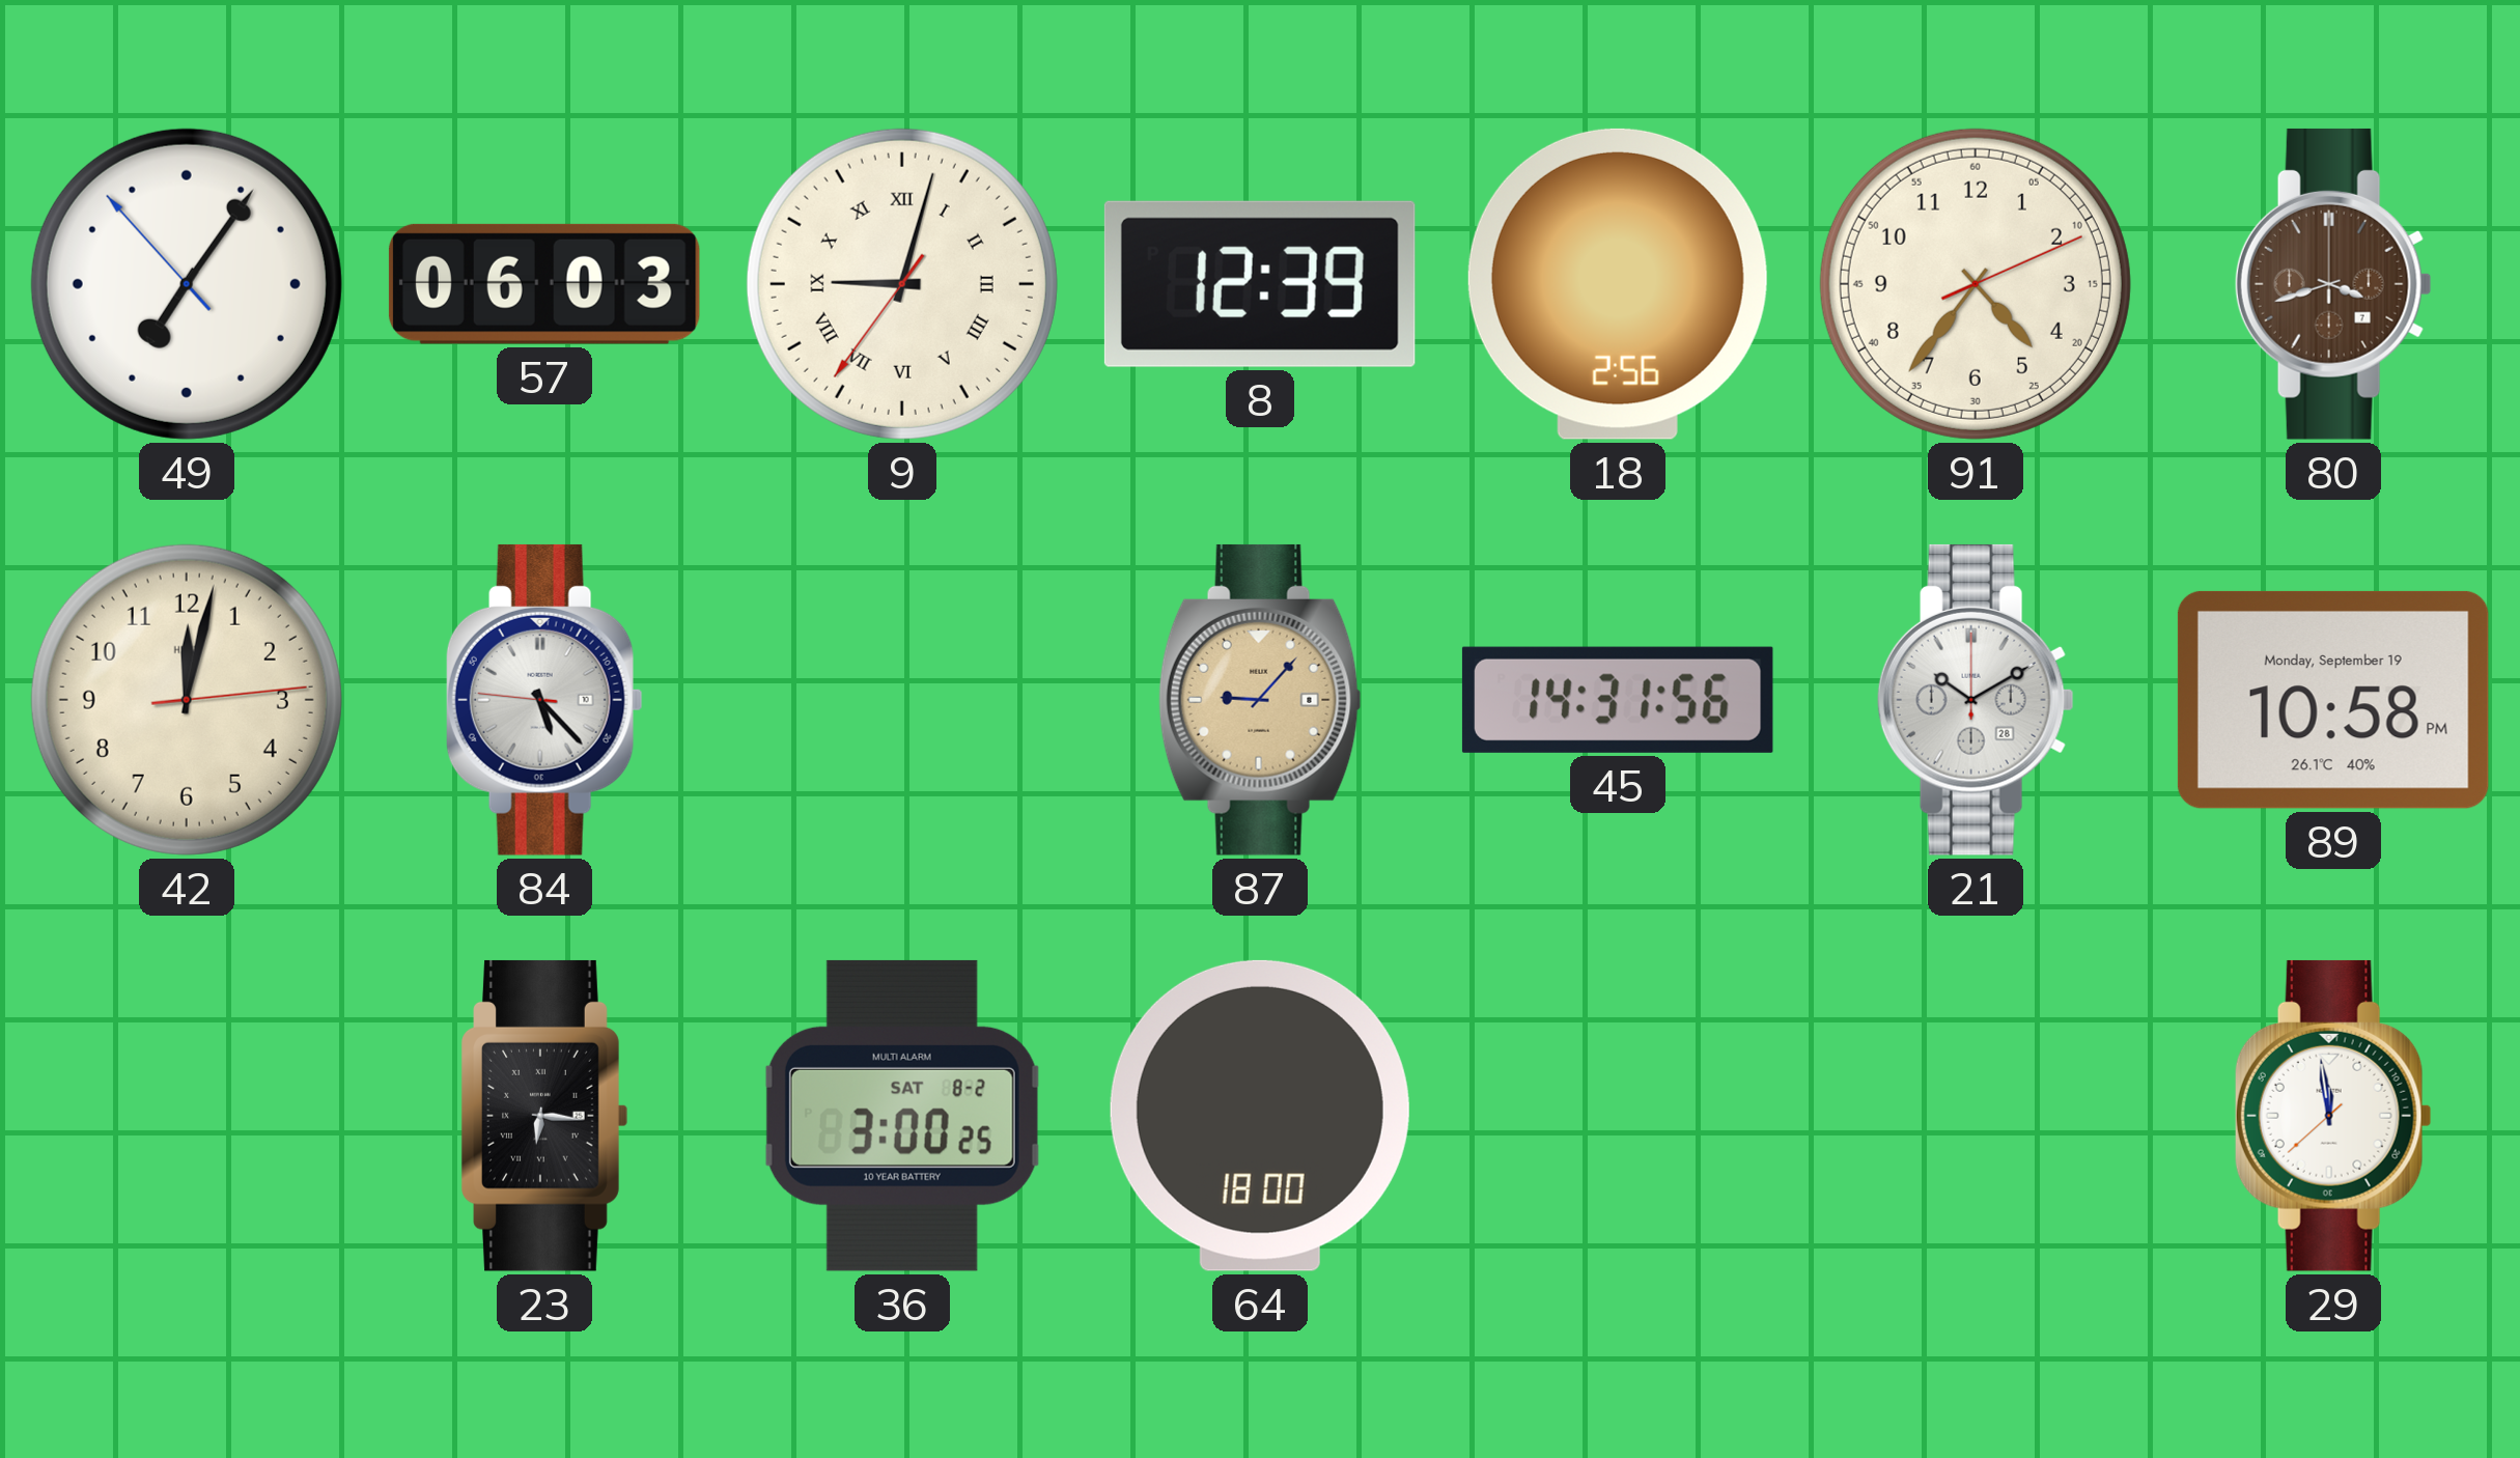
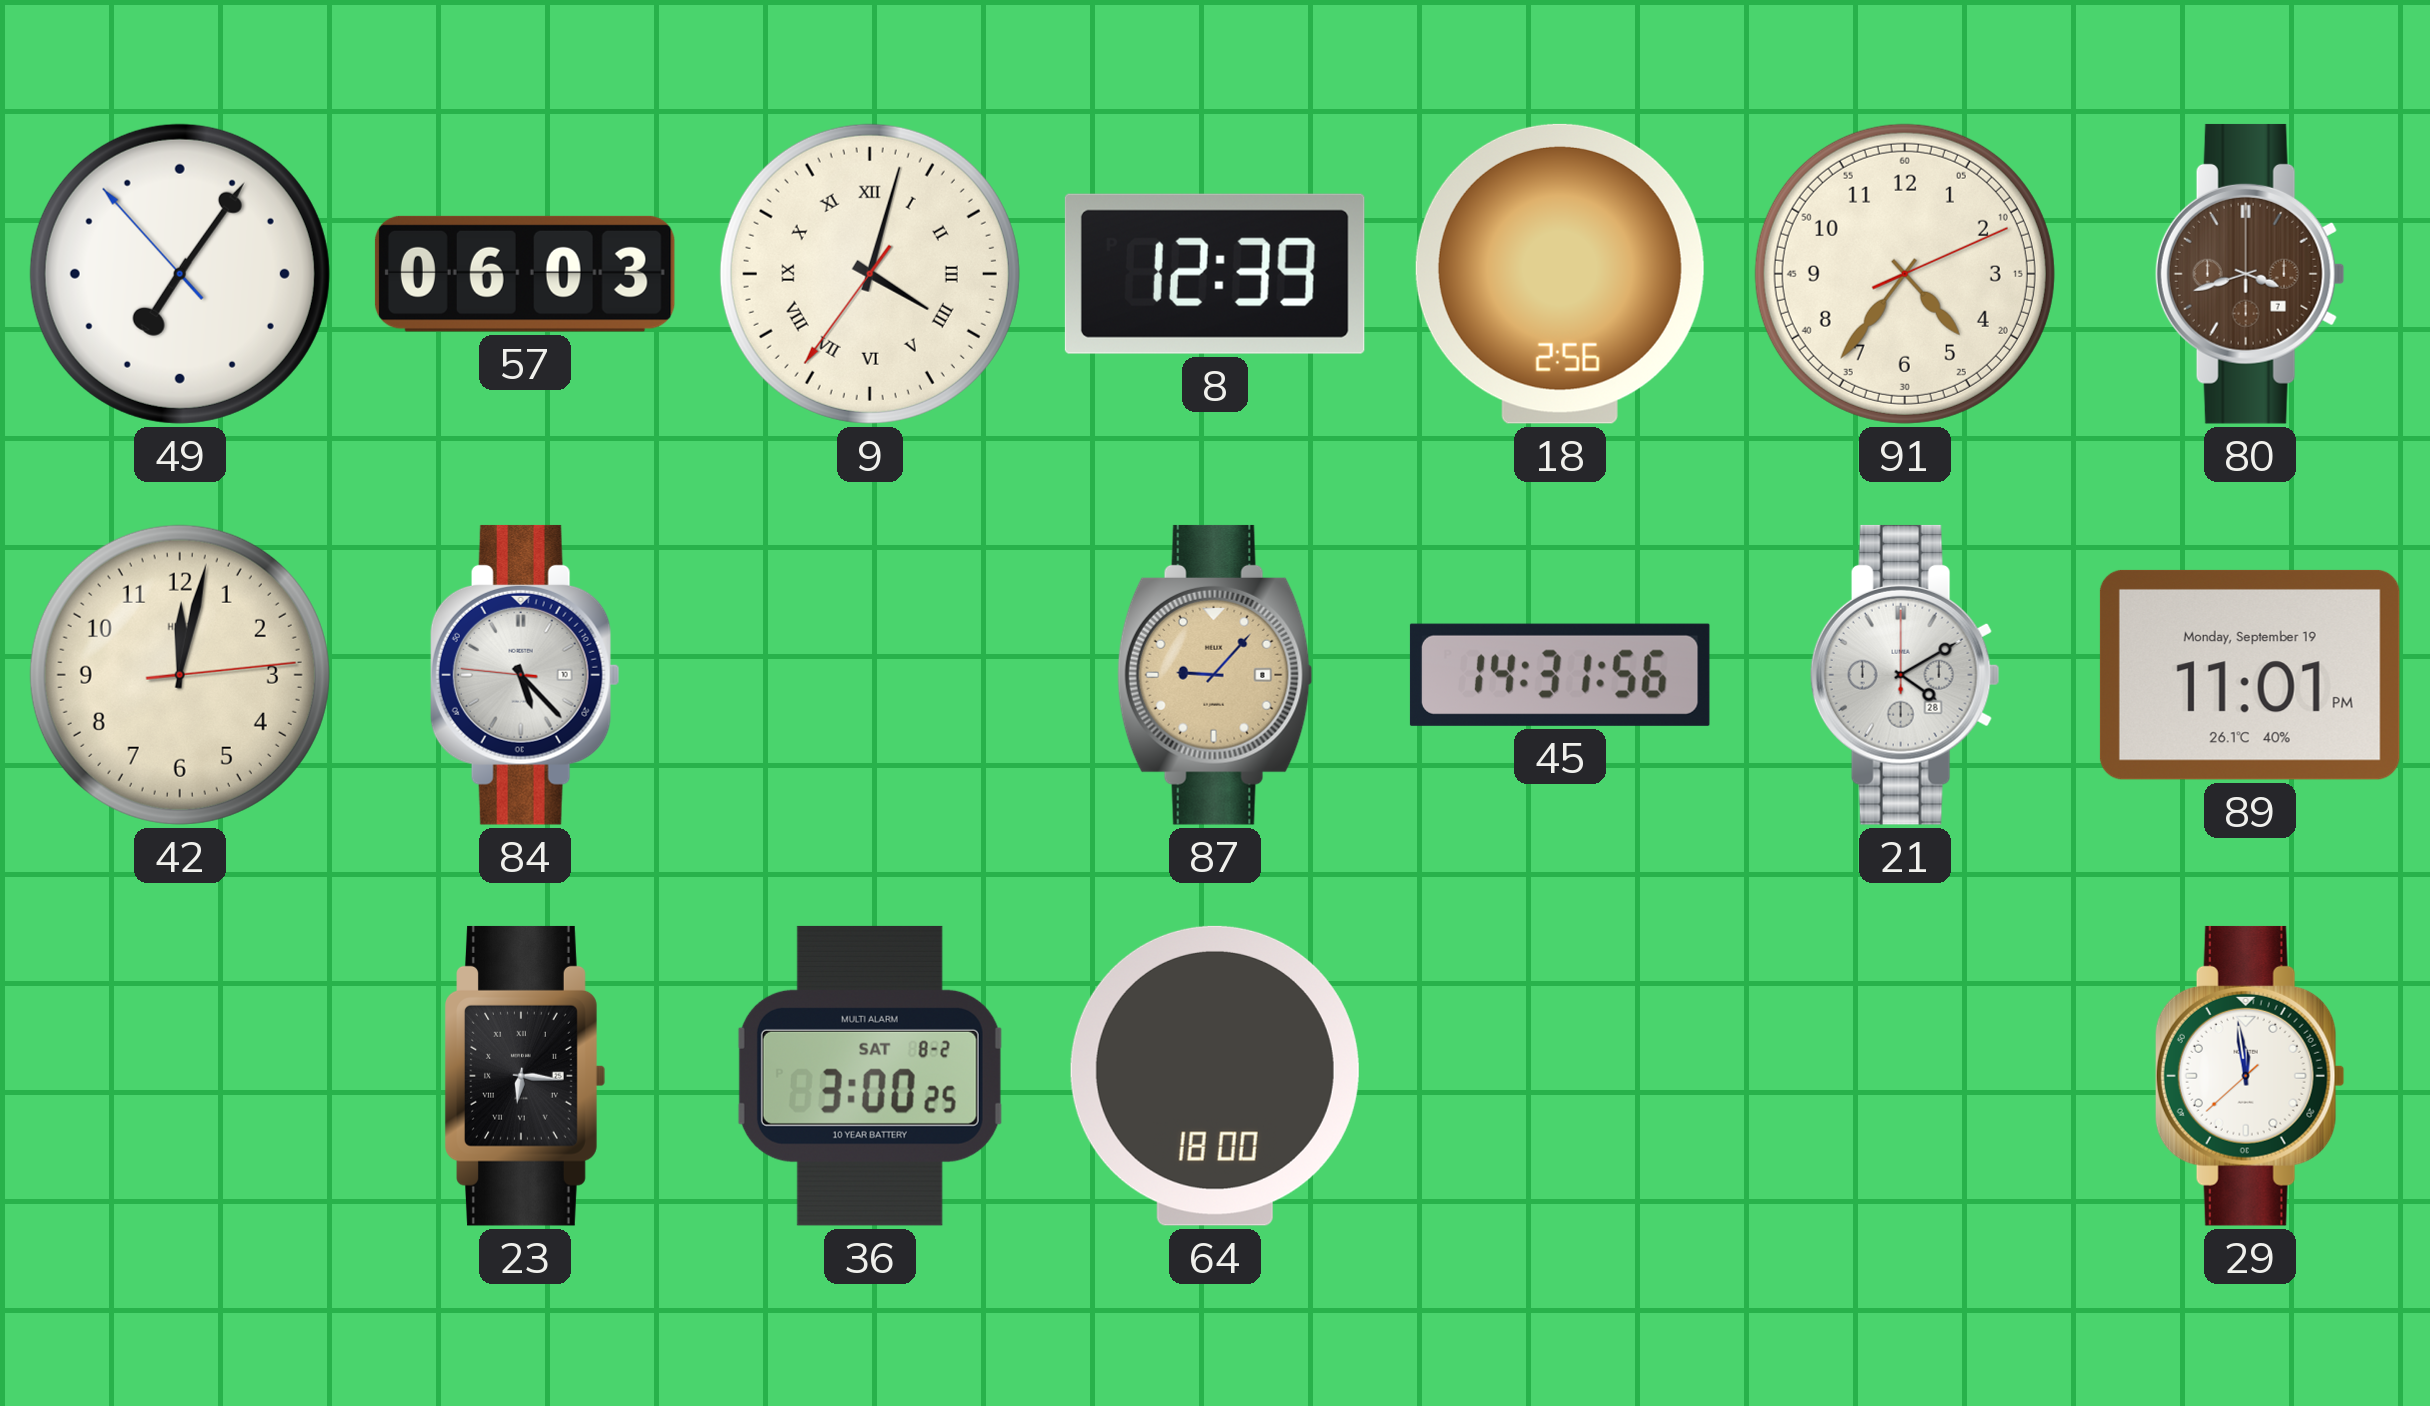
9: 9:02 -> 4:02 (870, 274)
21: 10:10 -> 4:10 (1905, 675)
89: 10:58 -> 11:01 (2250, 675)
